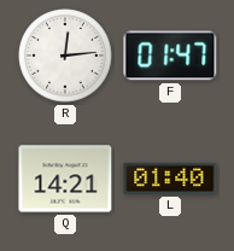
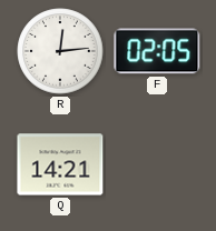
F: 01:47 -> 02:05 (157, 51)
L: 01:40 -> none (170, 179)
